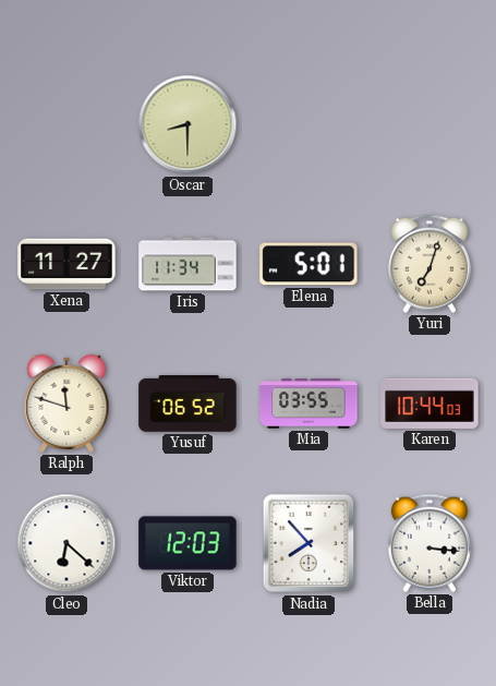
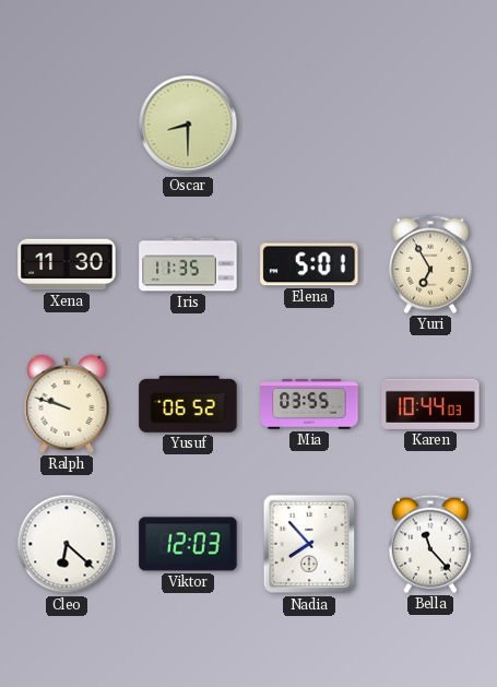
Xena: 11:27 -> 11:30 (67, 264)
Iris: 11:34 -> 11:35 (188, 264)
Yuri: 7:03 -> 6:55 (430, 264)
Ralph: 11:48 -> 9:48 (67, 404)
Bella: 3:16 -> 11:23 (430, 544)
